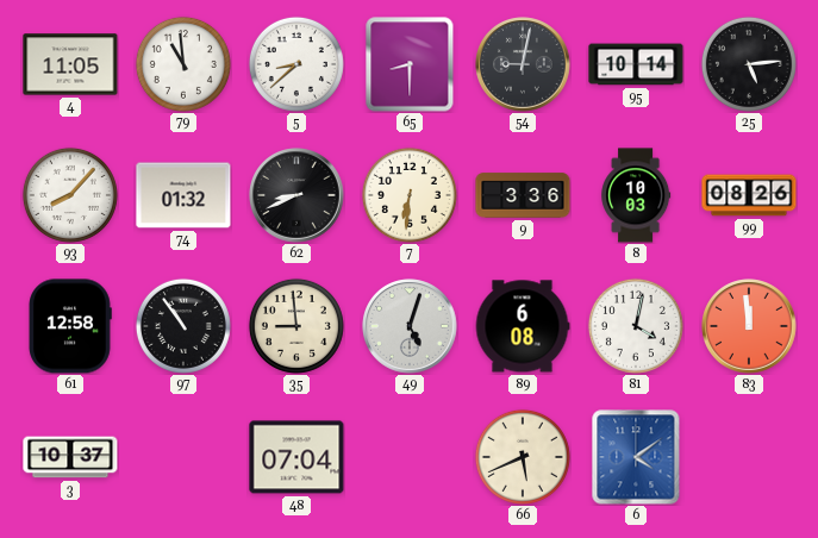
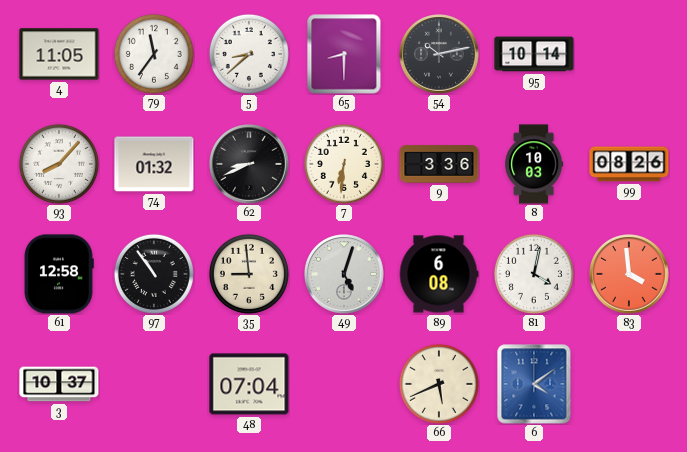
79: 10:59 -> 11:36 (154, 54)
54: 9:02 -> 10:13 (439, 54)
25: 5:14 -> none (749, 64)
83: 11:59 -> 3:59 (629, 274)
